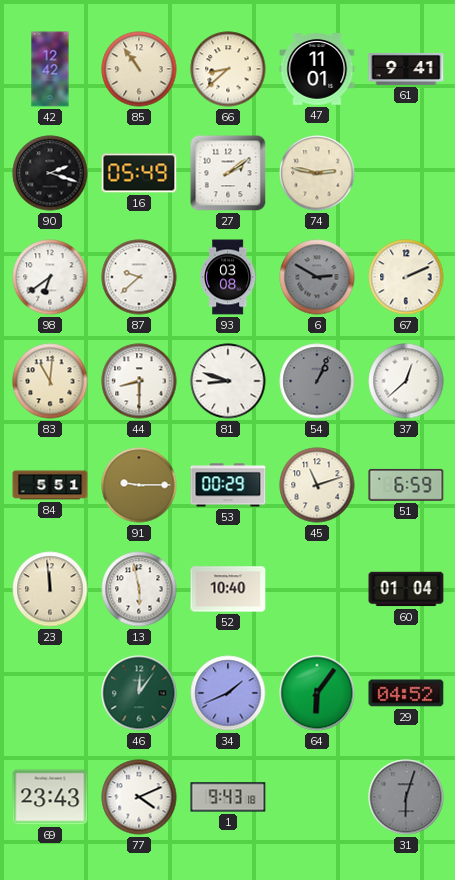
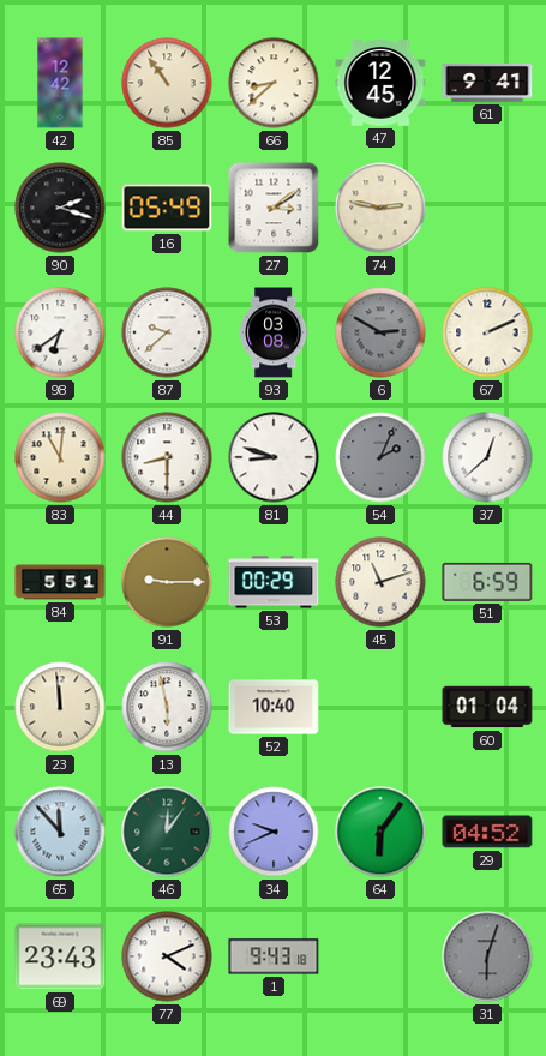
47: 11:01 -> 12:45 (380, 83)
27: 2:09 -> 3:09 (274, 208)
54: 1:04 -> 2:04 (380, 457)
65: none -> 11:53 (60, 832)
34: 1:41 -> 9:41 (274, 832)
